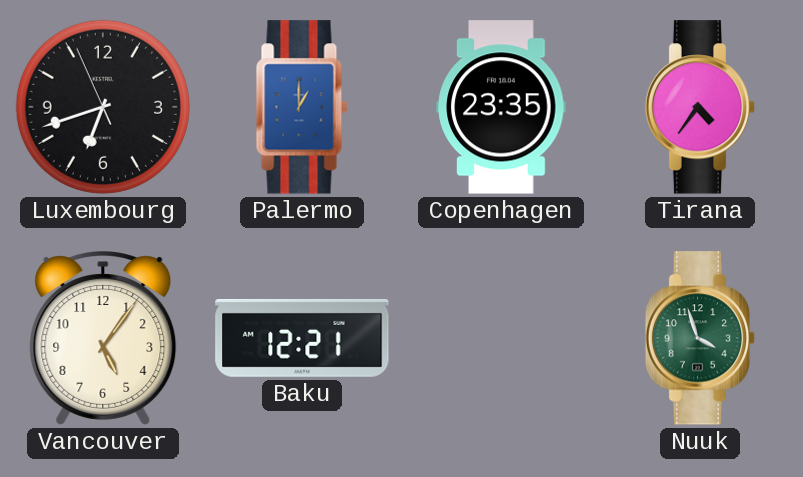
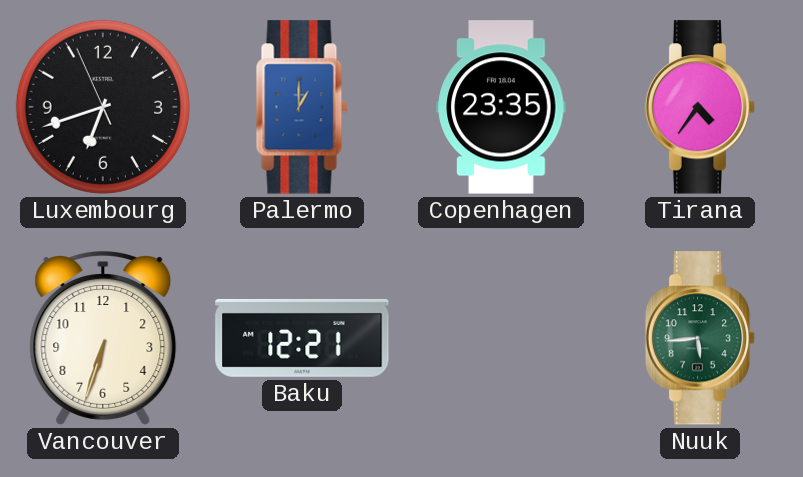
Vancouver: 5:06 -> 6:33 (103, 338)
Nuuk: 3:57 -> 5:44 (700, 338)
